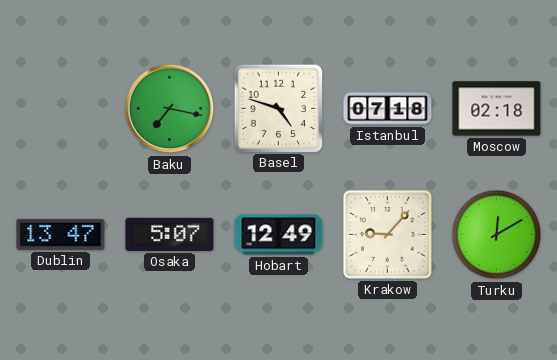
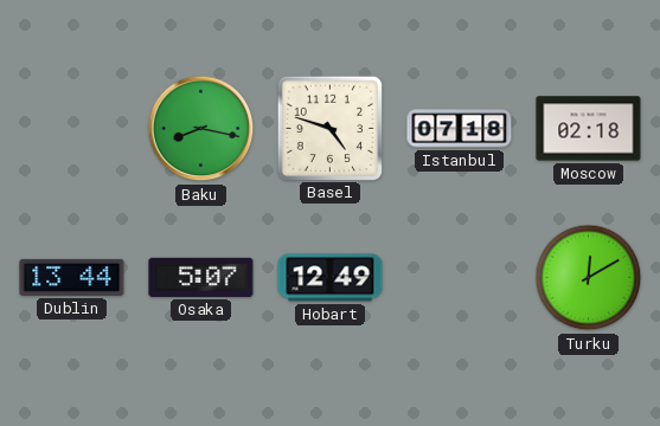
Baku: 7:17 -> 8:17 (201, 129)
Dublin: 13:47 -> 13:44 (72, 277)
Krakow: 9:07 -> none (388, 235)
